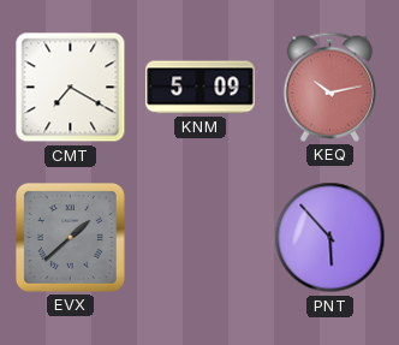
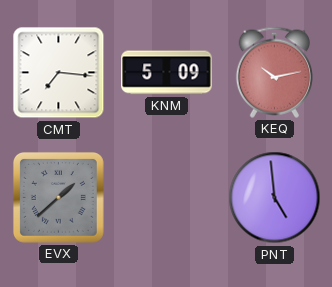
CMT: 7:20 -> 7:16 (59, 73)
PNT: 5:53 -> 4:59 (275, 198)
